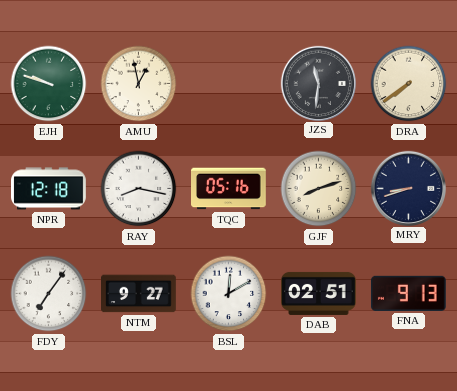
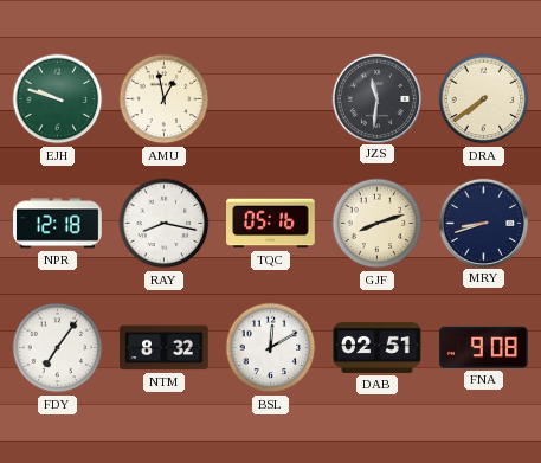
NTM: 9:27 -> 8:32 (165, 348)
FNA: 9:13 -> 9:08 (483, 347)
